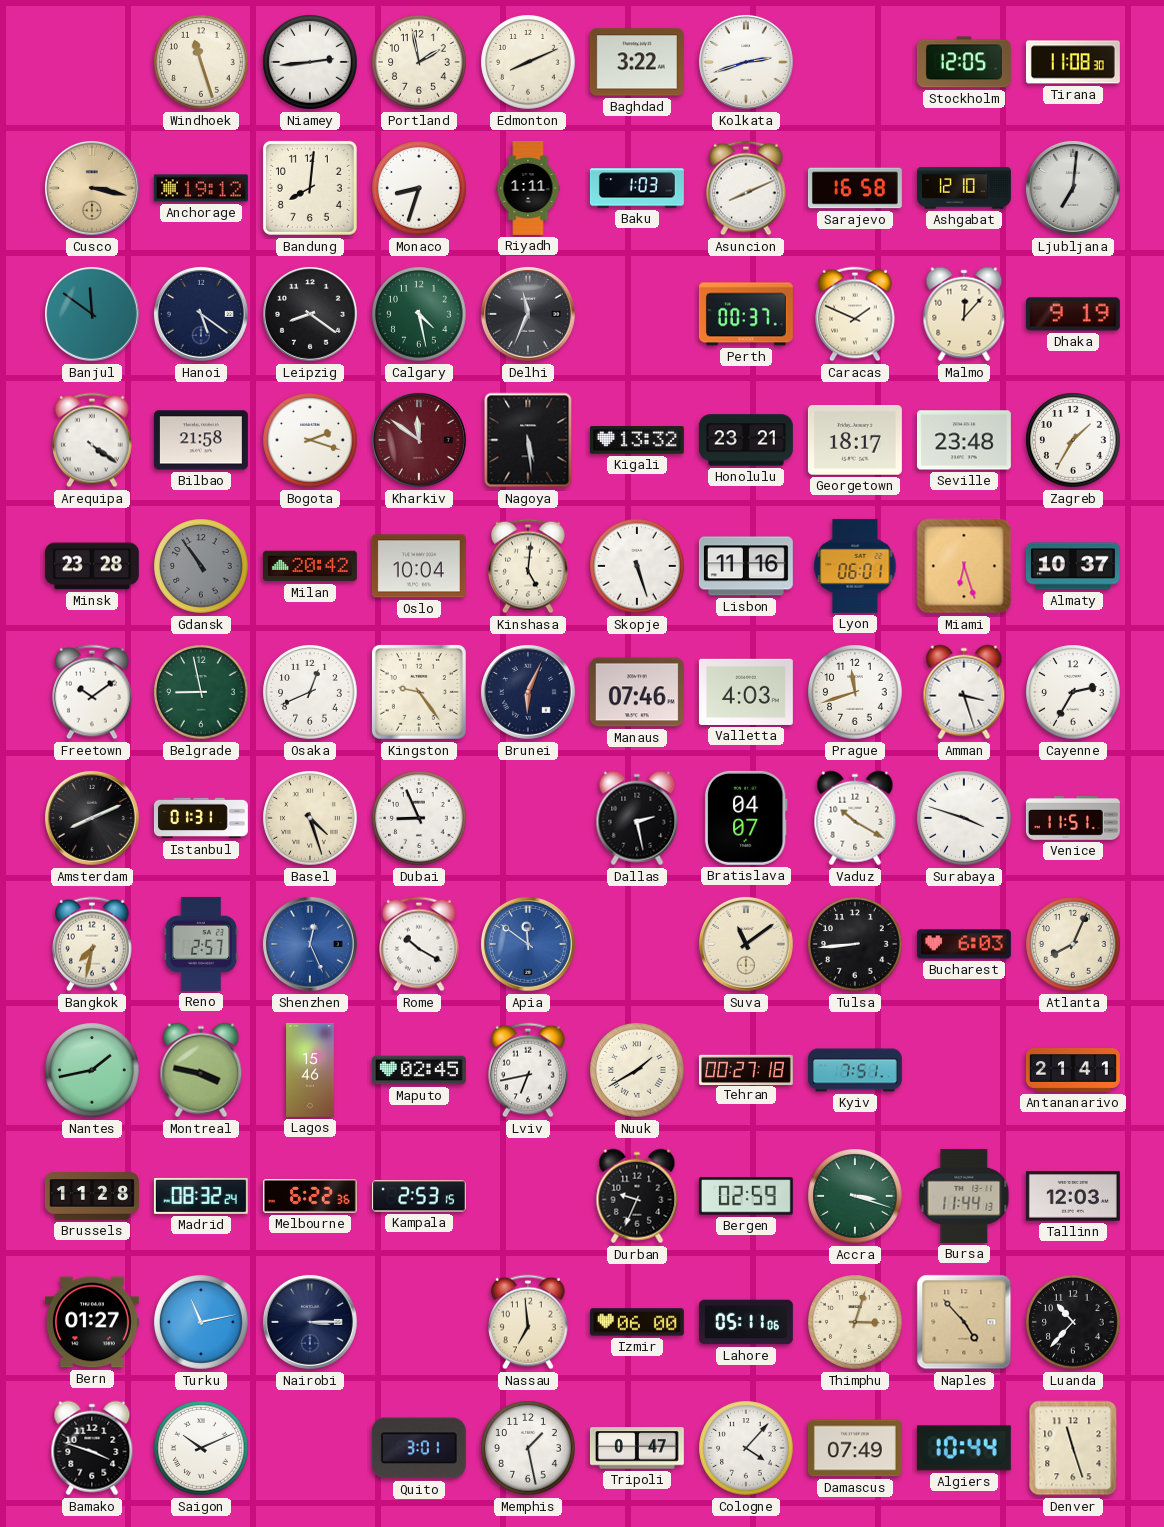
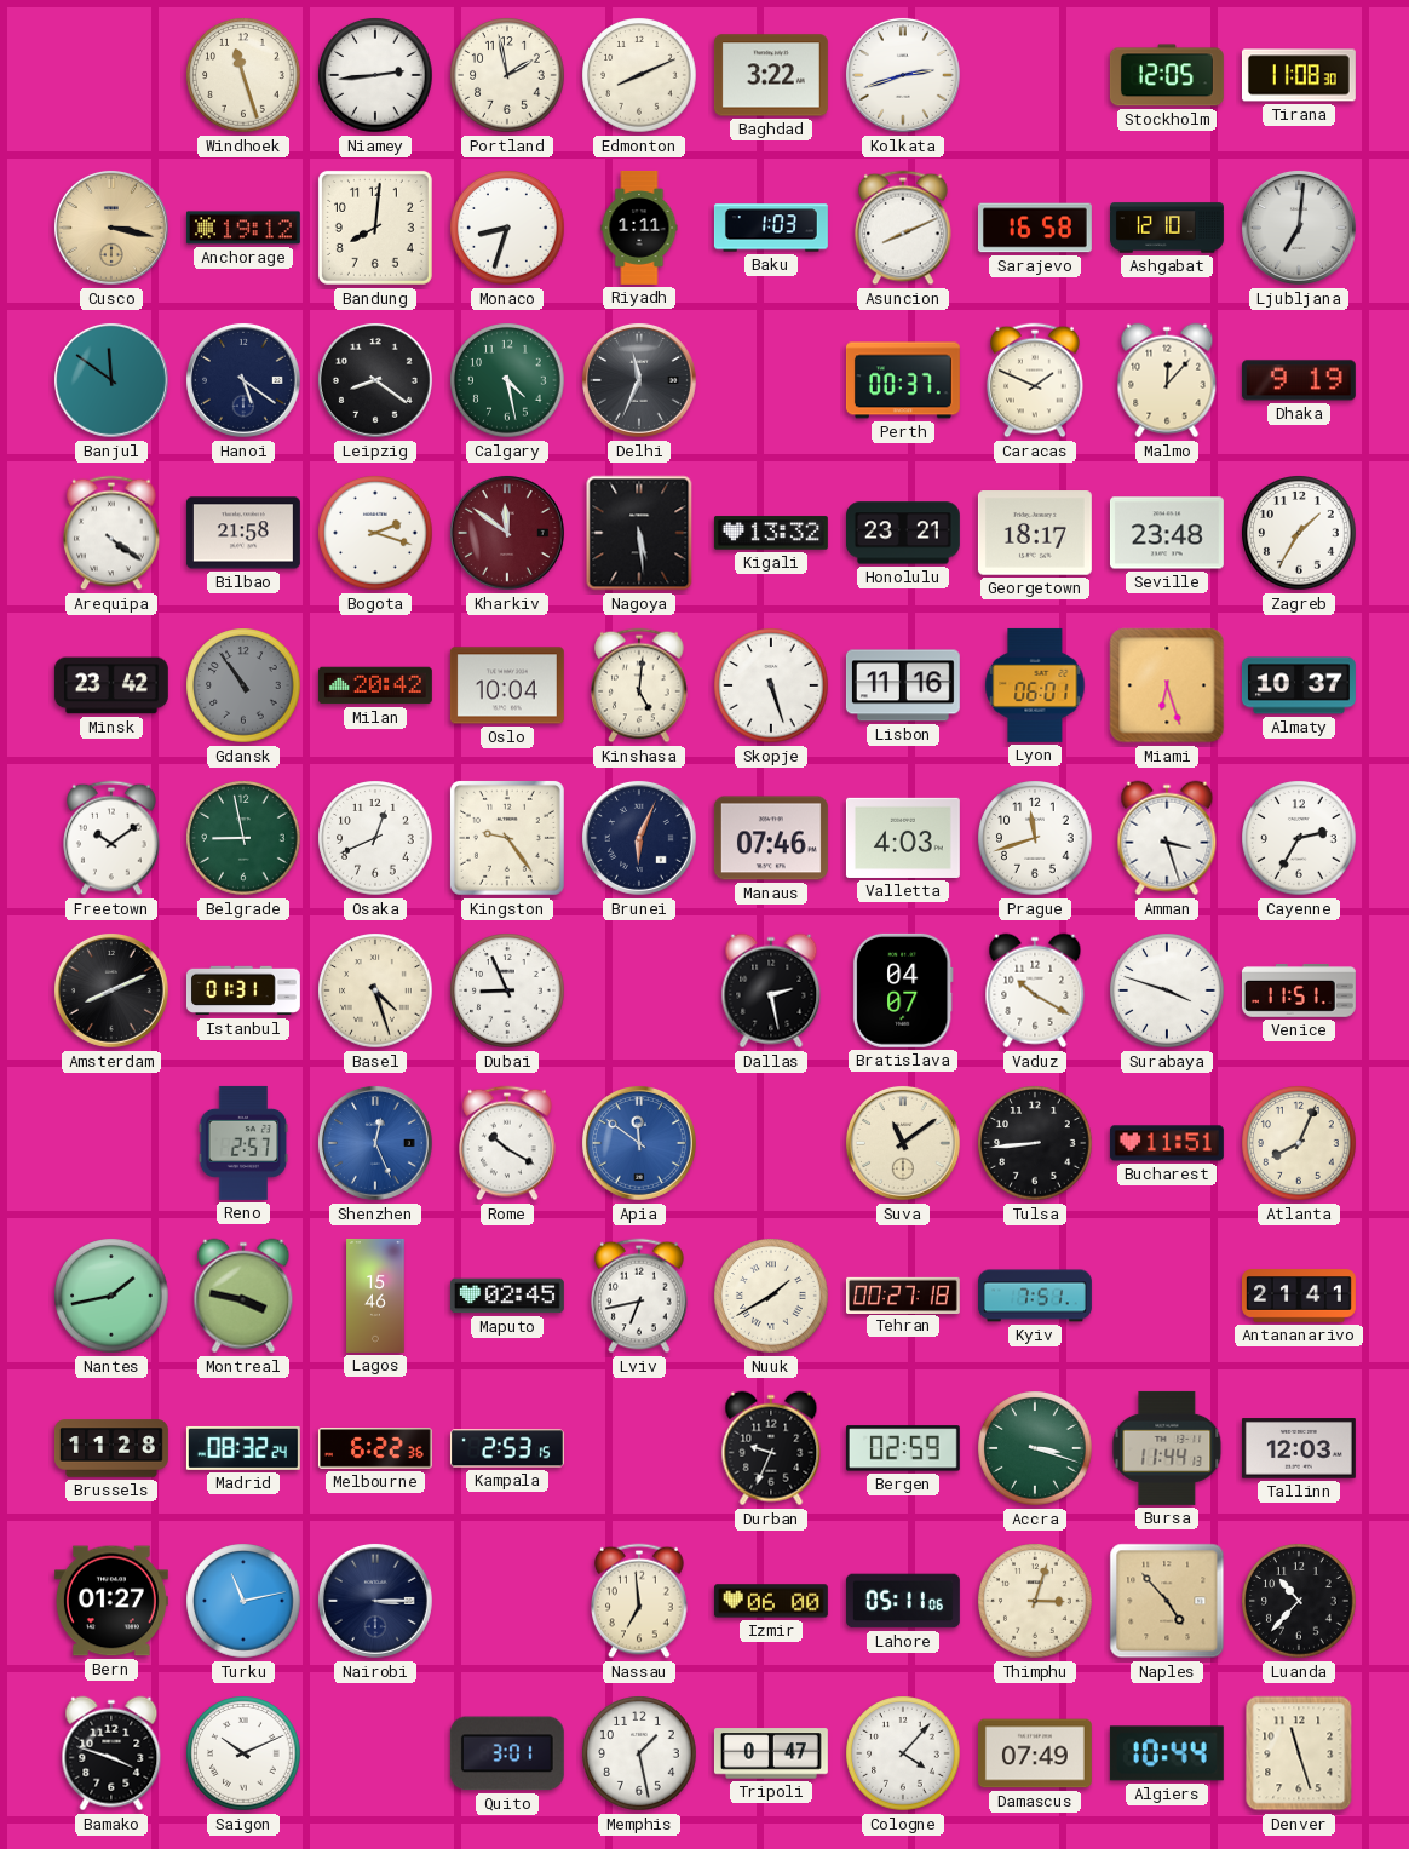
Minsk: 23:28 -> 23:42 (111, 685)
Bangkok: 7:32 -> none (92, 944)
Bucharest: 6:03 -> 11:51 (1167, 1143)
